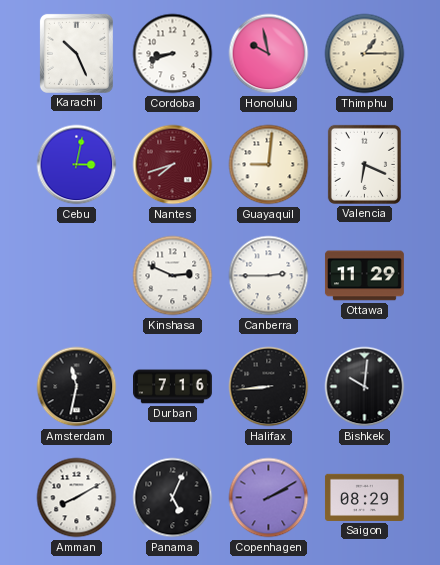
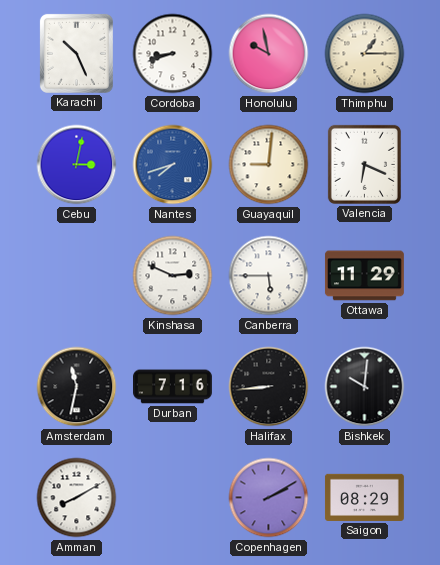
Nantes dial: burgundy -> blue (173, 165)
Canberra: 2:45 -> 5:45 (269, 276)
Panama: 5:04 -> none (173, 498)
